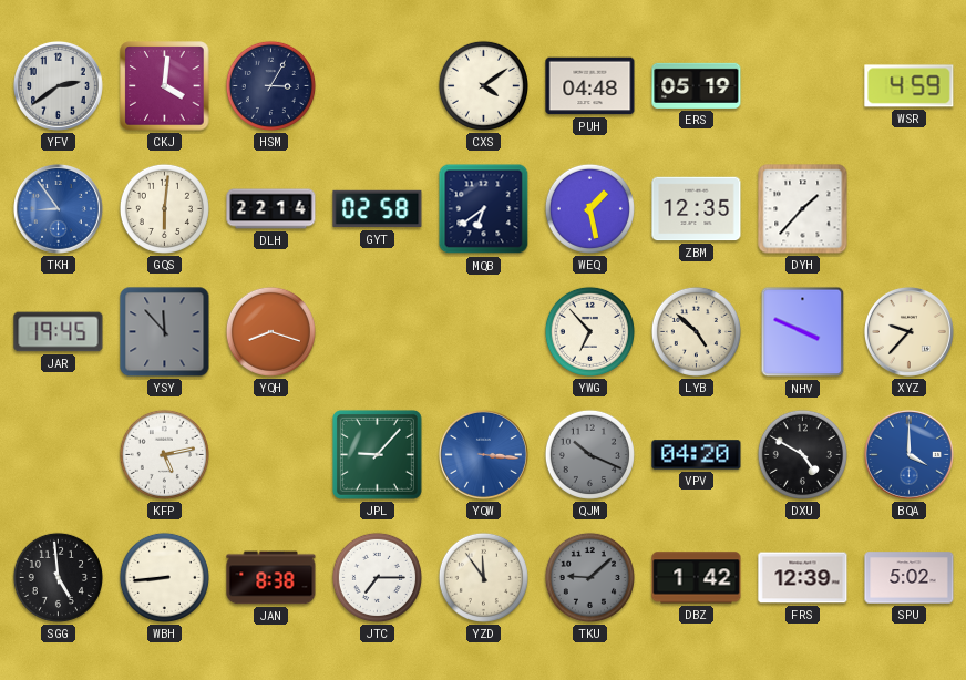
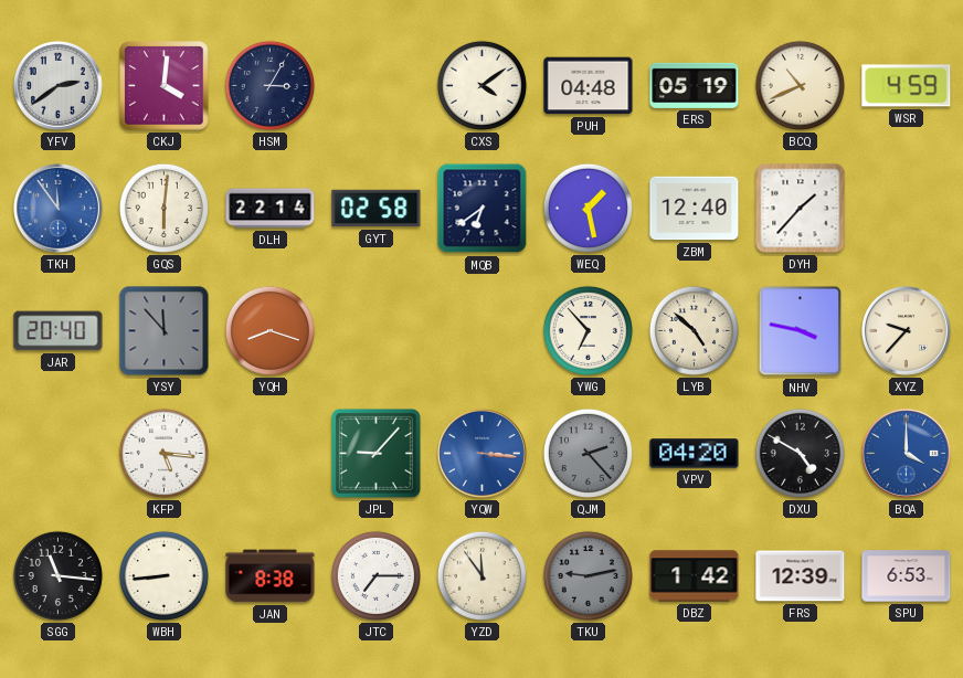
BCQ: none -> 10:41 (800, 85)
TKH: 8:54 -> 11:54 (57, 208)
ZBM: 12:35 -> 12:40 (695, 209)
JAR: 19:45 -> 20:40 (59, 331)
NHV: 3:49 -> 3:47 (801, 331)
KFP: 5:13 -> 5:16 (163, 453)
QJM: 10:19 -> 2:23 (588, 453)
SGG: 4:59 -> 11:16 (57, 575)
TKU: 9:08 -> 9:13 (588, 575)
SPU: 5:02 -> 6:53 (907, 576)
